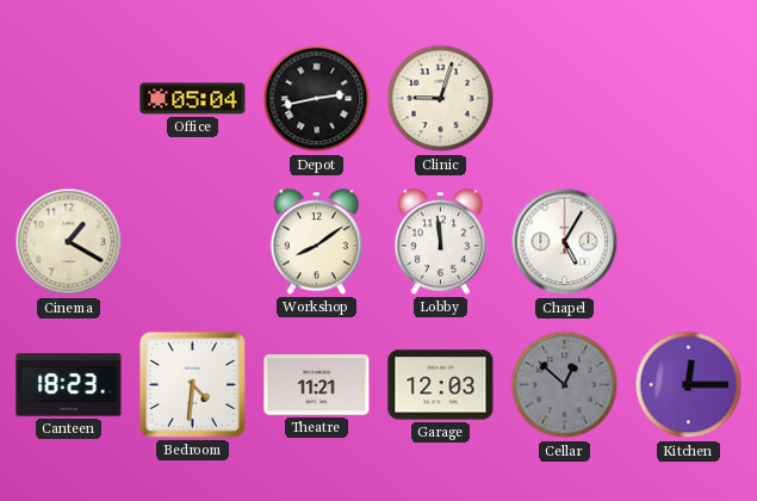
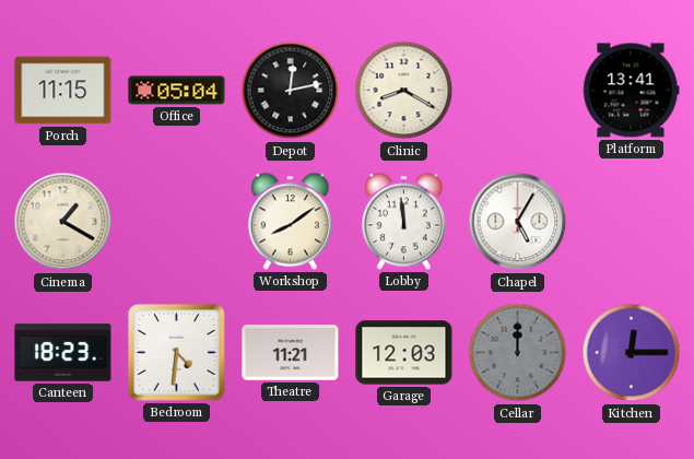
Porch: none -> 11:15 (63, 91)
Depot: 2:43 -> 12:13 (291, 91)
Clinic: 9:03 -> 8:20 (404, 91)
Platform: none -> 13:41 (632, 91)
Cellar: 12:52 -> 12:00 (518, 353)
